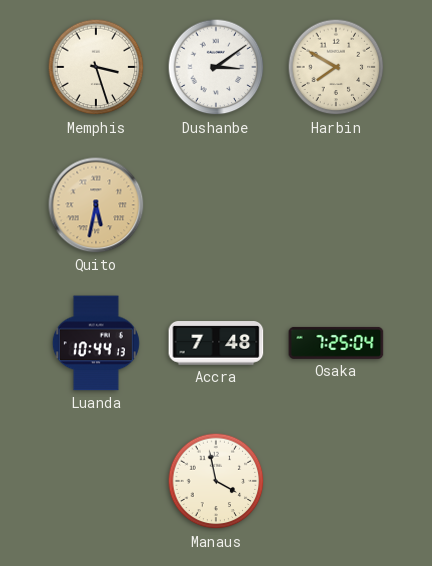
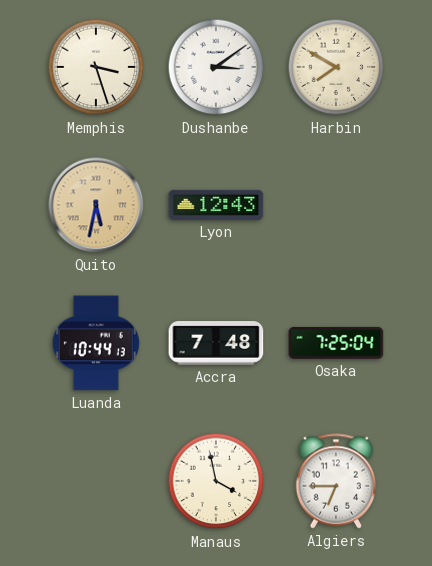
Lyon: none -> 12:43 (216, 205)
Algiers: none -> 6:45 (336, 481)
